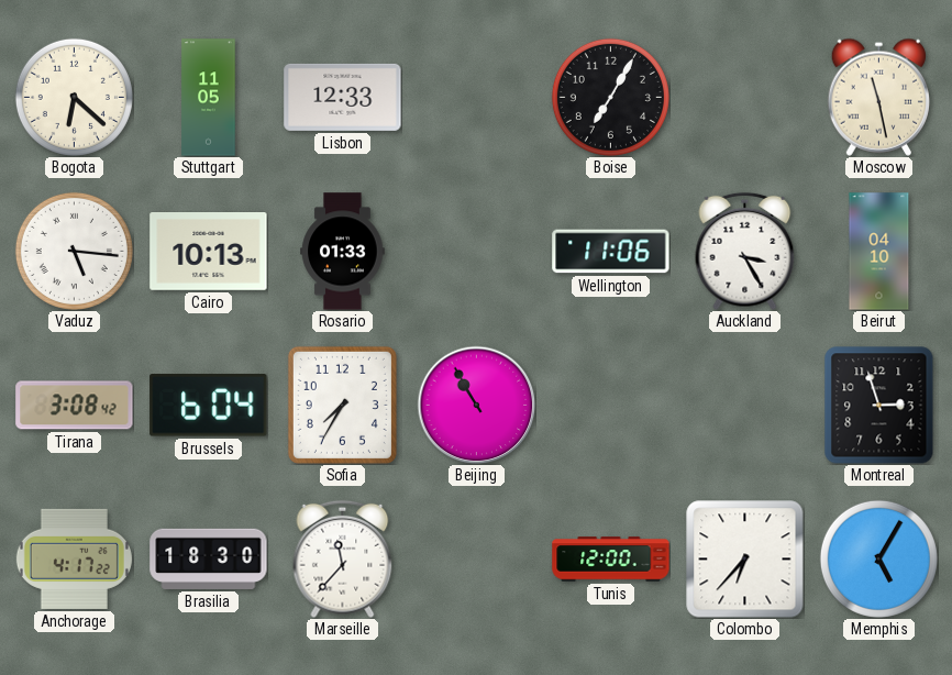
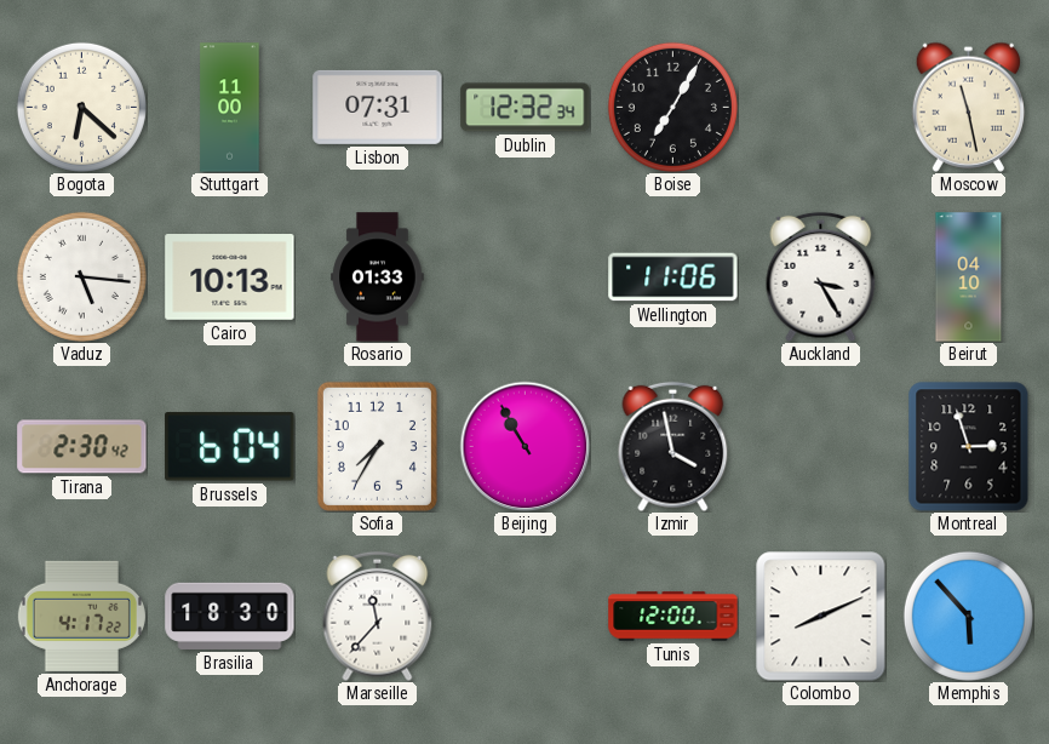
Stuttgart: 11:05 -> 11:00 (230, 108)
Lisbon: 12:33 -> 07:31 (378, 107)
Dublin: none -> 12:32 (526, 108)
Tirana: 3:08 -> 2:30 (82, 447)
Izmir: none -> 3:58 (673, 446)
Colombo: 6:37 -> 8:11 (820, 616)
Memphis: 5:05 -> 5:53 (968, 616)
